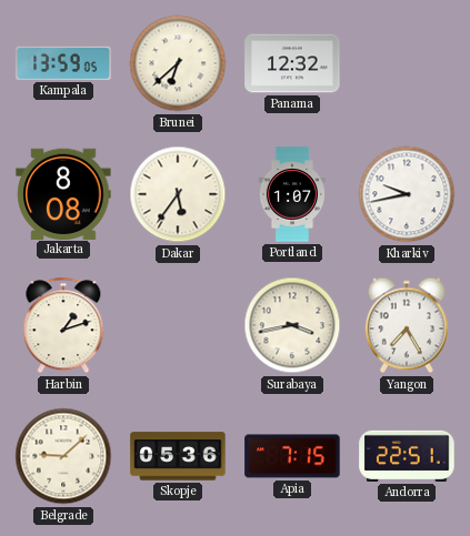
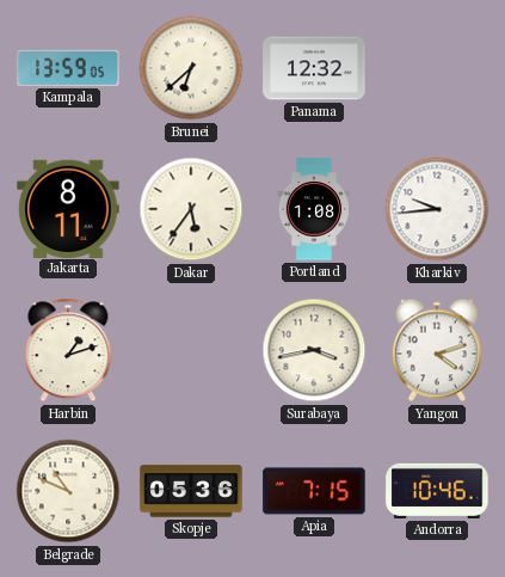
Jakarta: 8:08 -> 8:11 (68, 208)
Portland: 1:07 -> 1:08 (314, 209)
Kharkiv: 9:43 -> 9:44 (437, 209)
Yangon: 7:25 -> 4:12 (437, 350)
Belgrade: 9:08 -> 10:49 (68, 491)
Andorra: 22:51 -> 10:46 (437, 491)
